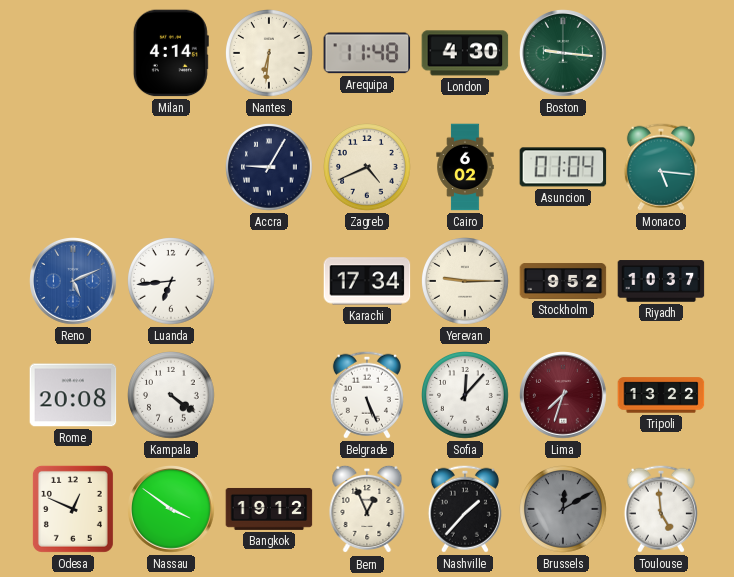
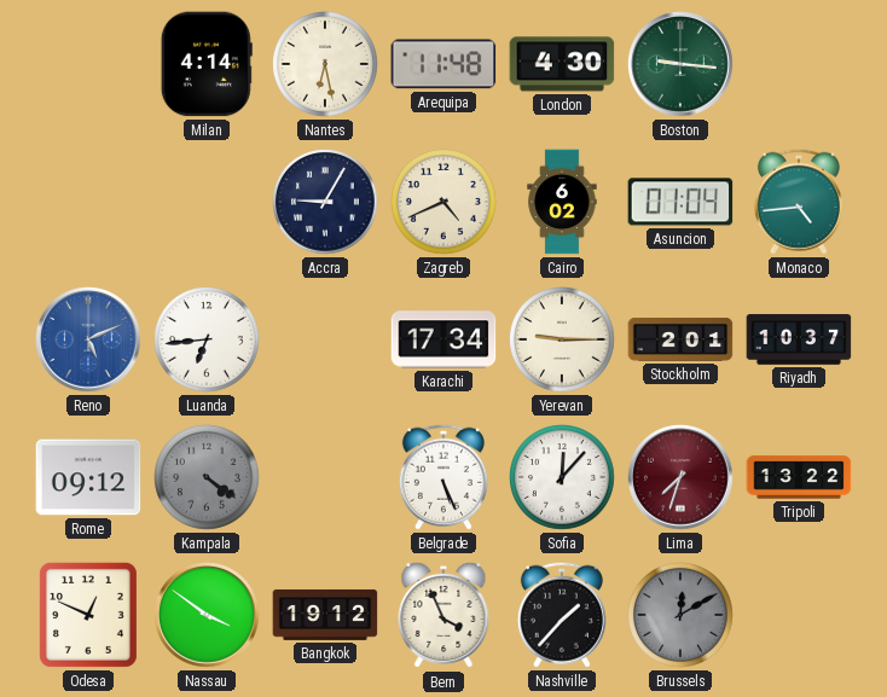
Nantes: 6:31 -> 6:28 (326, 65)
Monaco: 5:16 -> 4:44 (799, 202)
Stockholm: 9:52 -> 2:01 (680, 341)
Rome: 20:08 -> 09:12 (88, 477)
Kampala dial: white -> grey (208, 478)
Bern: 12:56 -> 3:56 (443, 615)
Toulouse: 4:59 -> none (661, 509)
